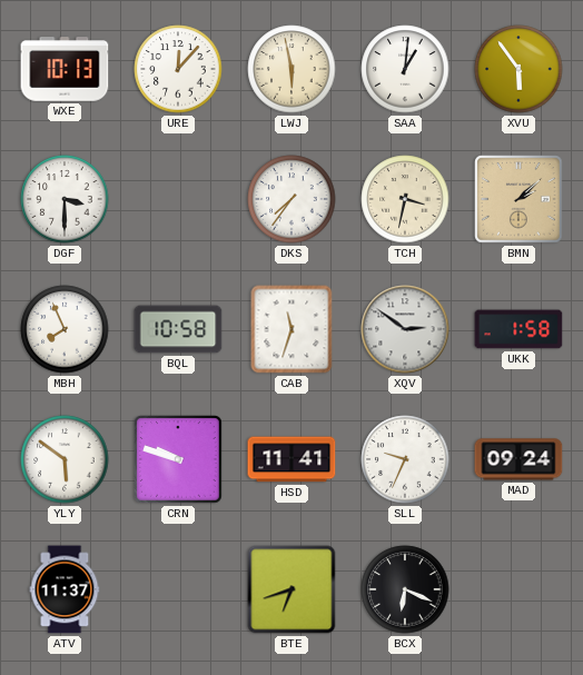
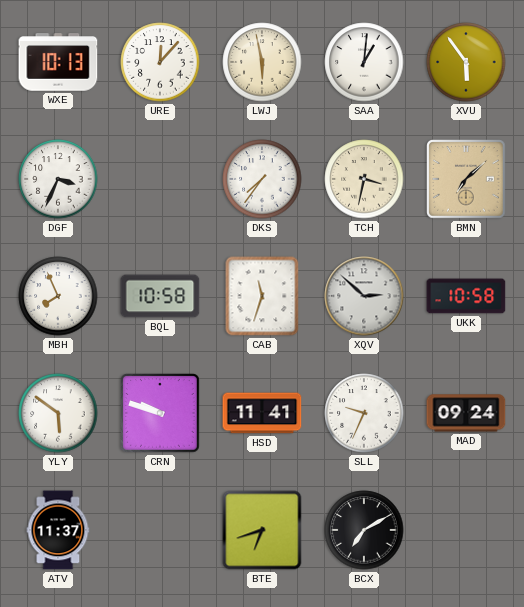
DGF: 3:30 -> 3:34 (58, 179)
BMN: 2:08 -> 7:08 (466, 179)
XQV: 2:51 -> 2:52 (364, 296)
UKK: 1:58 -> 10:58 (466, 296)
BCX: 6:19 -> 7:10 (364, 530)
